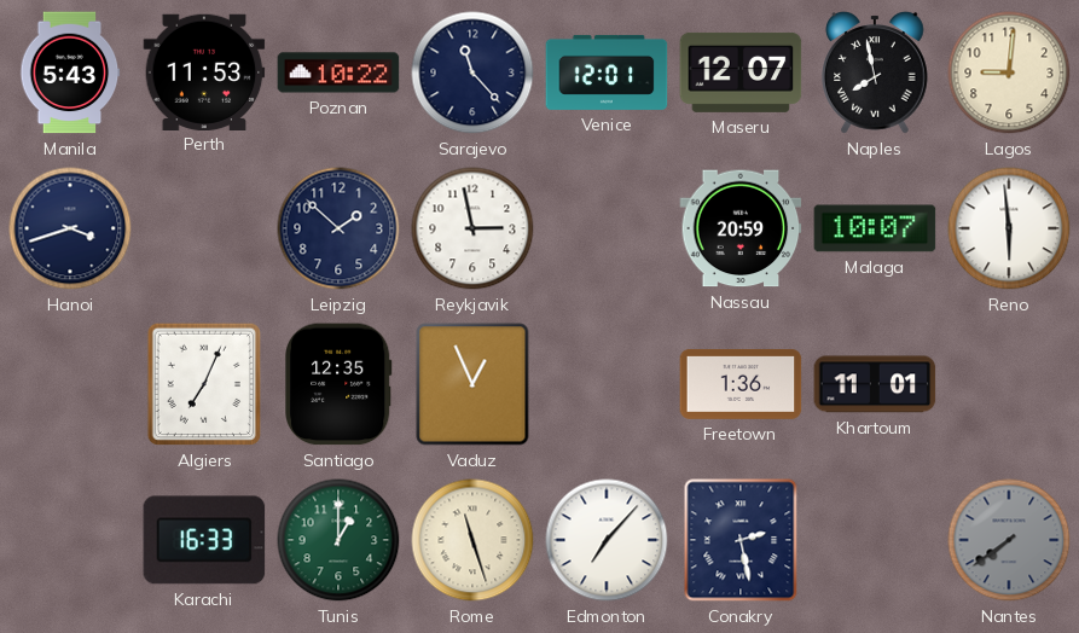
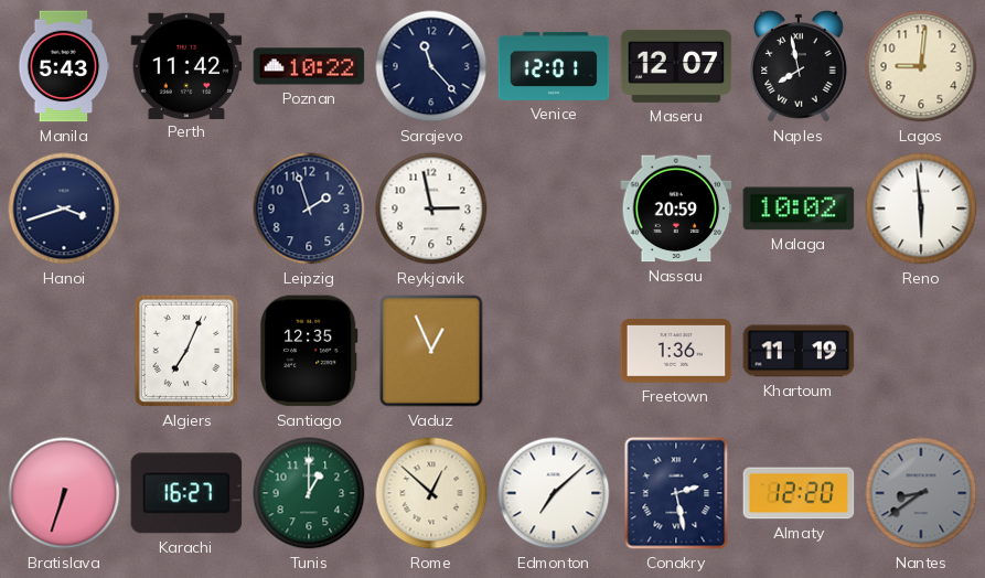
Perth: 11:53 -> 11:42 (186, 65)
Leipzig: 1:52 -> 1:57 (309, 208)
Malaga: 10:07 -> 10:02 (799, 208)
Khartoum: 11:01 -> 11:19 (799, 351)
Bratislava: none -> 6:33 (64, 493)
Karachi: 16:33 -> 16:27 (186, 493)
Rome: 11:27 -> 12:52 (431, 493)
Edmonton: 7:07 -> 7:08 (554, 493)
Almaty: none -> 12:20 (799, 493)
Nantes: 7:39 -> 8:39 (921, 493)
